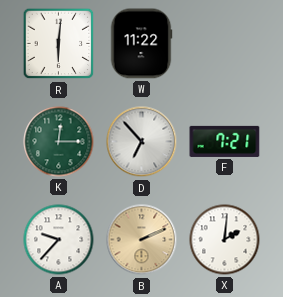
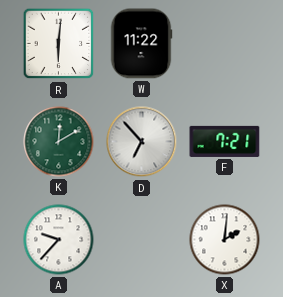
K: 12:15 -> 12:10 (59, 142)
B: 2:11 -> none (142, 240)
